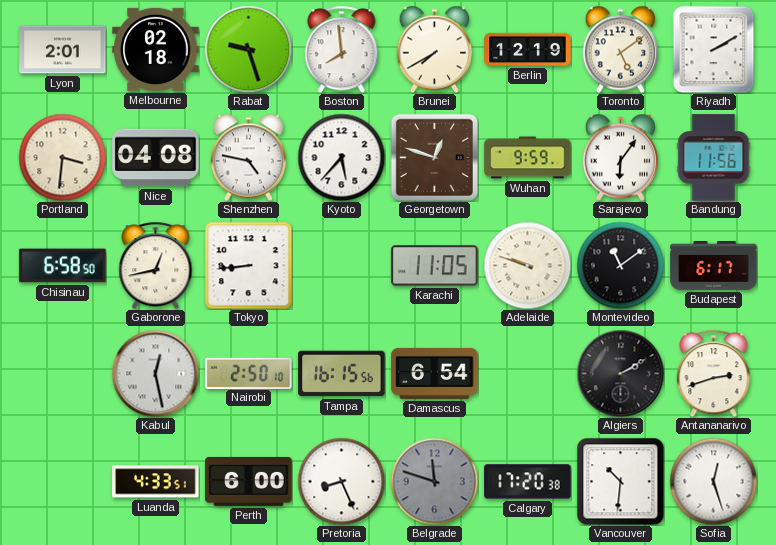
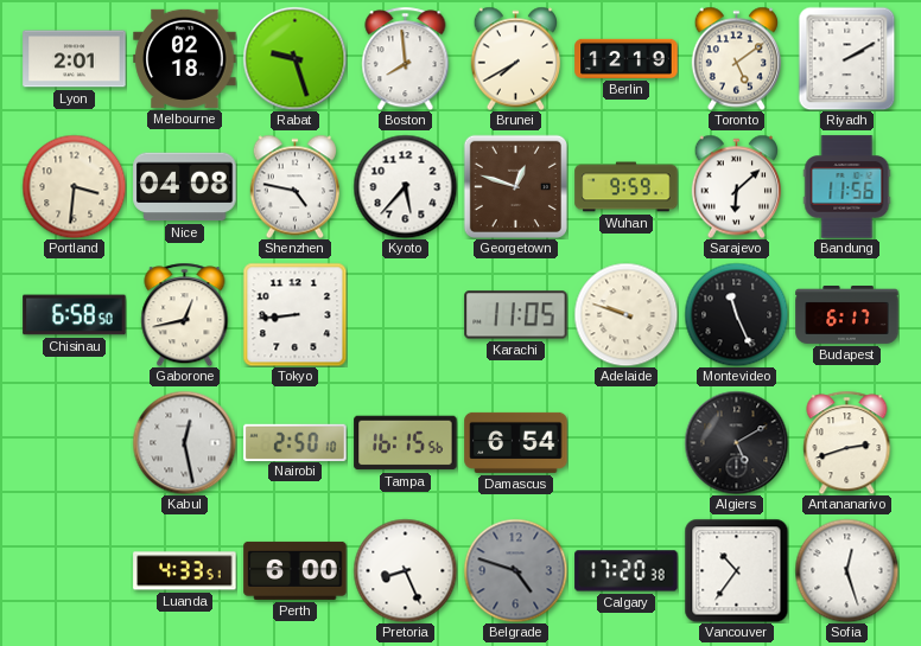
Sarajevo: 6:06 -> 6:08 (736, 186)
Montevideo: 11:09 -> 11:26 (736, 314)
Algiers: 2:10 -> 5:10 (736, 442)
Belgrade: 11:48 -> 4:48 (515, 570)
Vancouver: 10:31 -> 10:36 (736, 570)
